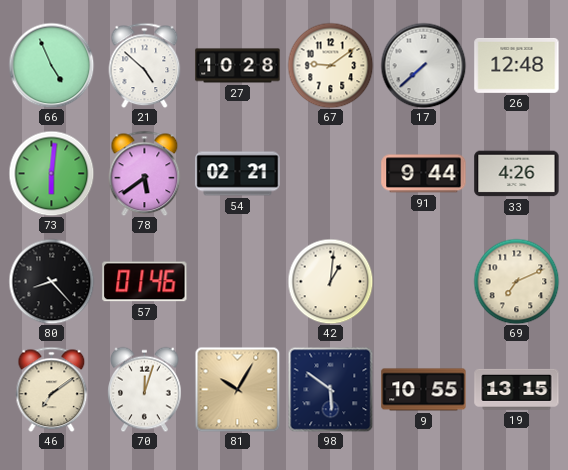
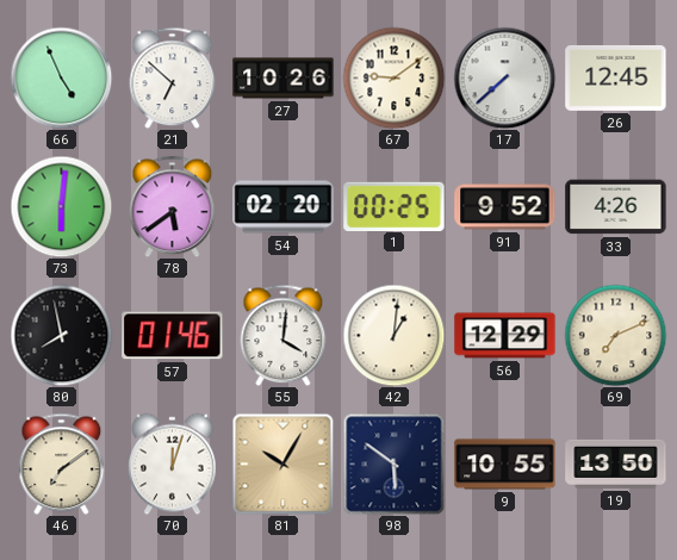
21: 4:52 -> 6:52 (173, 77)
27: 10:28 -> 10:26 (284, 79)
26: 12:48 -> 12:45 (616, 77)
54: 02:21 -> 02:20 (284, 207)
1: none -> 00:25 (395, 206)
91: 9:44 -> 9:52 (505, 207)
80: 8:23 -> 7:58 (61, 335)
55: none -> 4:01 (284, 335)
56: none -> 12:29 (505, 336)
19: 13:15 -> 13:50 (616, 463)
